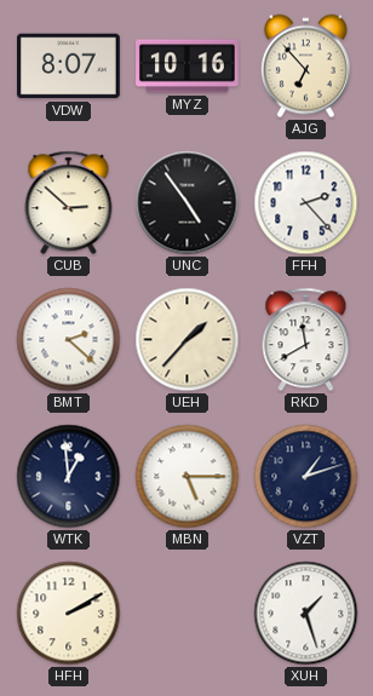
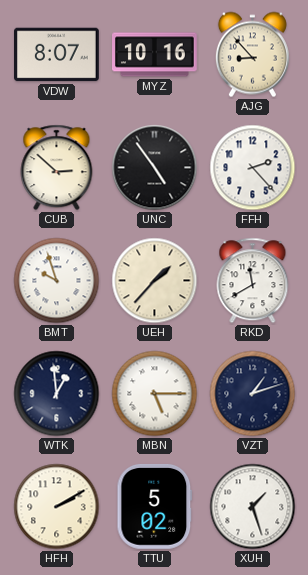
AJG: 6:53 -> 8:53 (252, 55)
BMT: 2:22 -> 9:57 (57, 281)
TTU: none -> 5:02 (155, 506)
